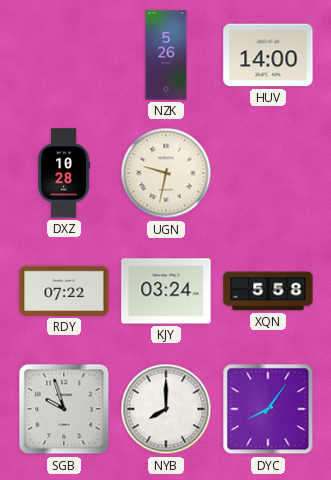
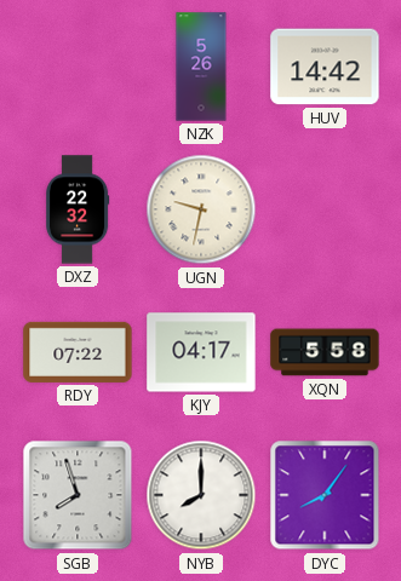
HUV: 14:00 -> 14:42 (325, 67)
DXZ: 10:28 -> 22:32 (79, 209)
KJY: 03:24 -> 04:17 (201, 352)
SGB: 9:57 -> 7:57 (78, 495)
